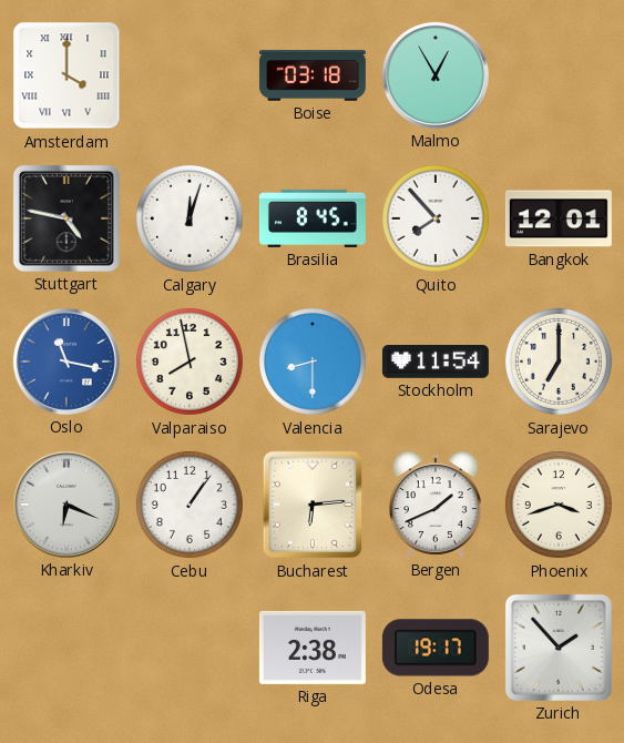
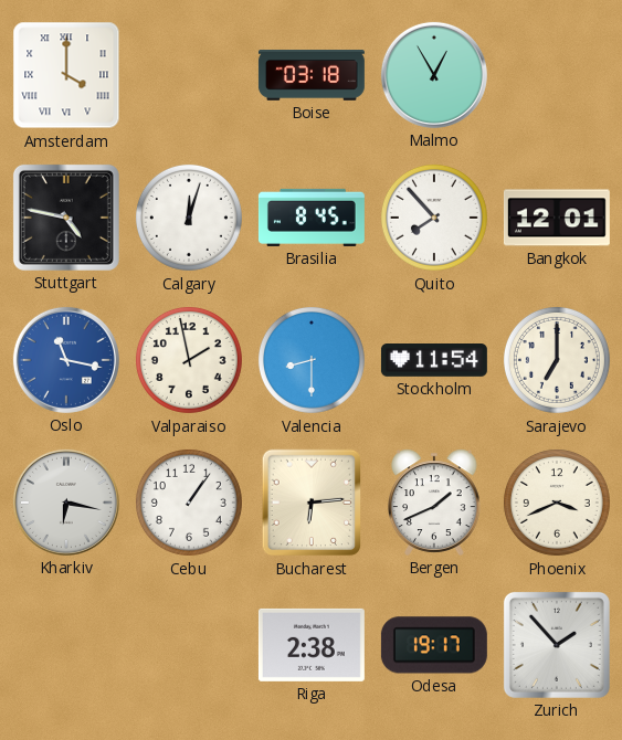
Valparaiso: 7:58 -> 1:58 (189, 360)
Kharkiv: 6:19 -> 6:17 (66, 503)
Phoenix: 3:42 -> 3:41 (557, 503)
